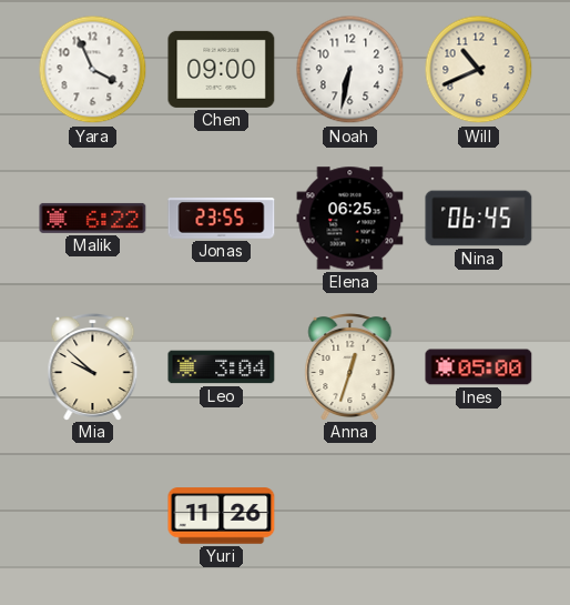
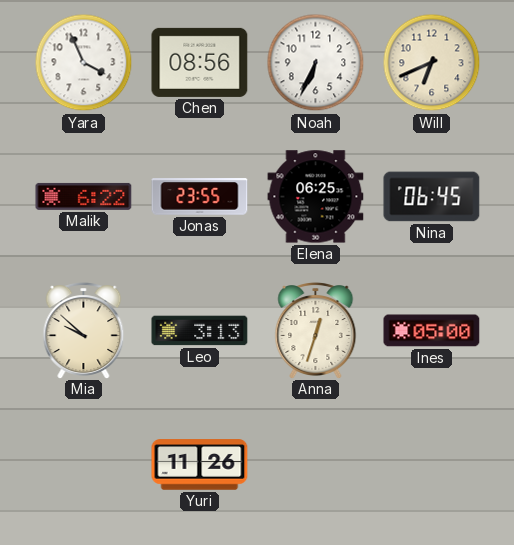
Chen: 09:00 -> 08:56 (200, 62)
Noah: 6:32 -> 6:34 (316, 63)
Will: 10:41 -> 6:41 (432, 63)
Leo: 3:04 -> 3:13 (200, 331)
